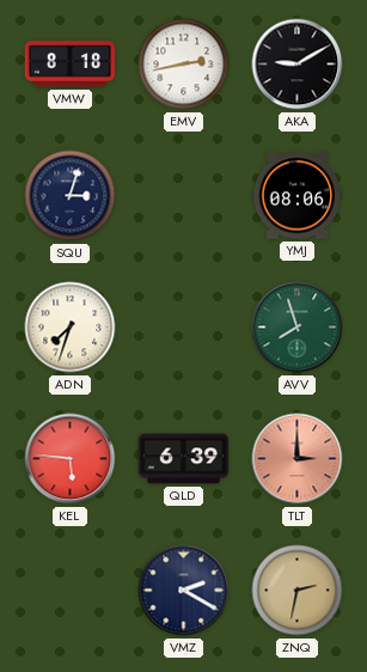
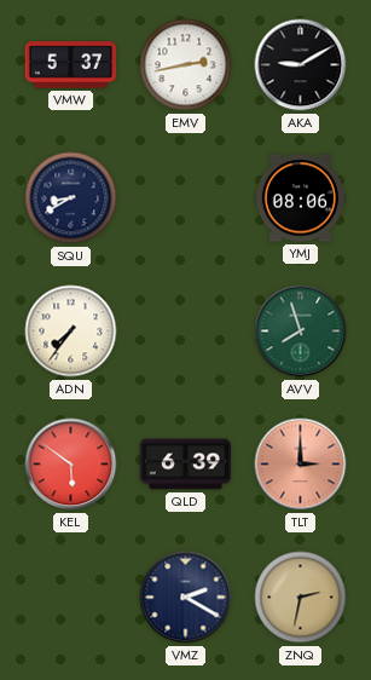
VMW: 8:18 -> 5:37 (70, 65)
SQU: 3:03 -> 8:40 (71, 198)
ADN: 7:33 -> 7:36 (71, 332)
KEL: 5:46 -> 5:51 (71, 465)
